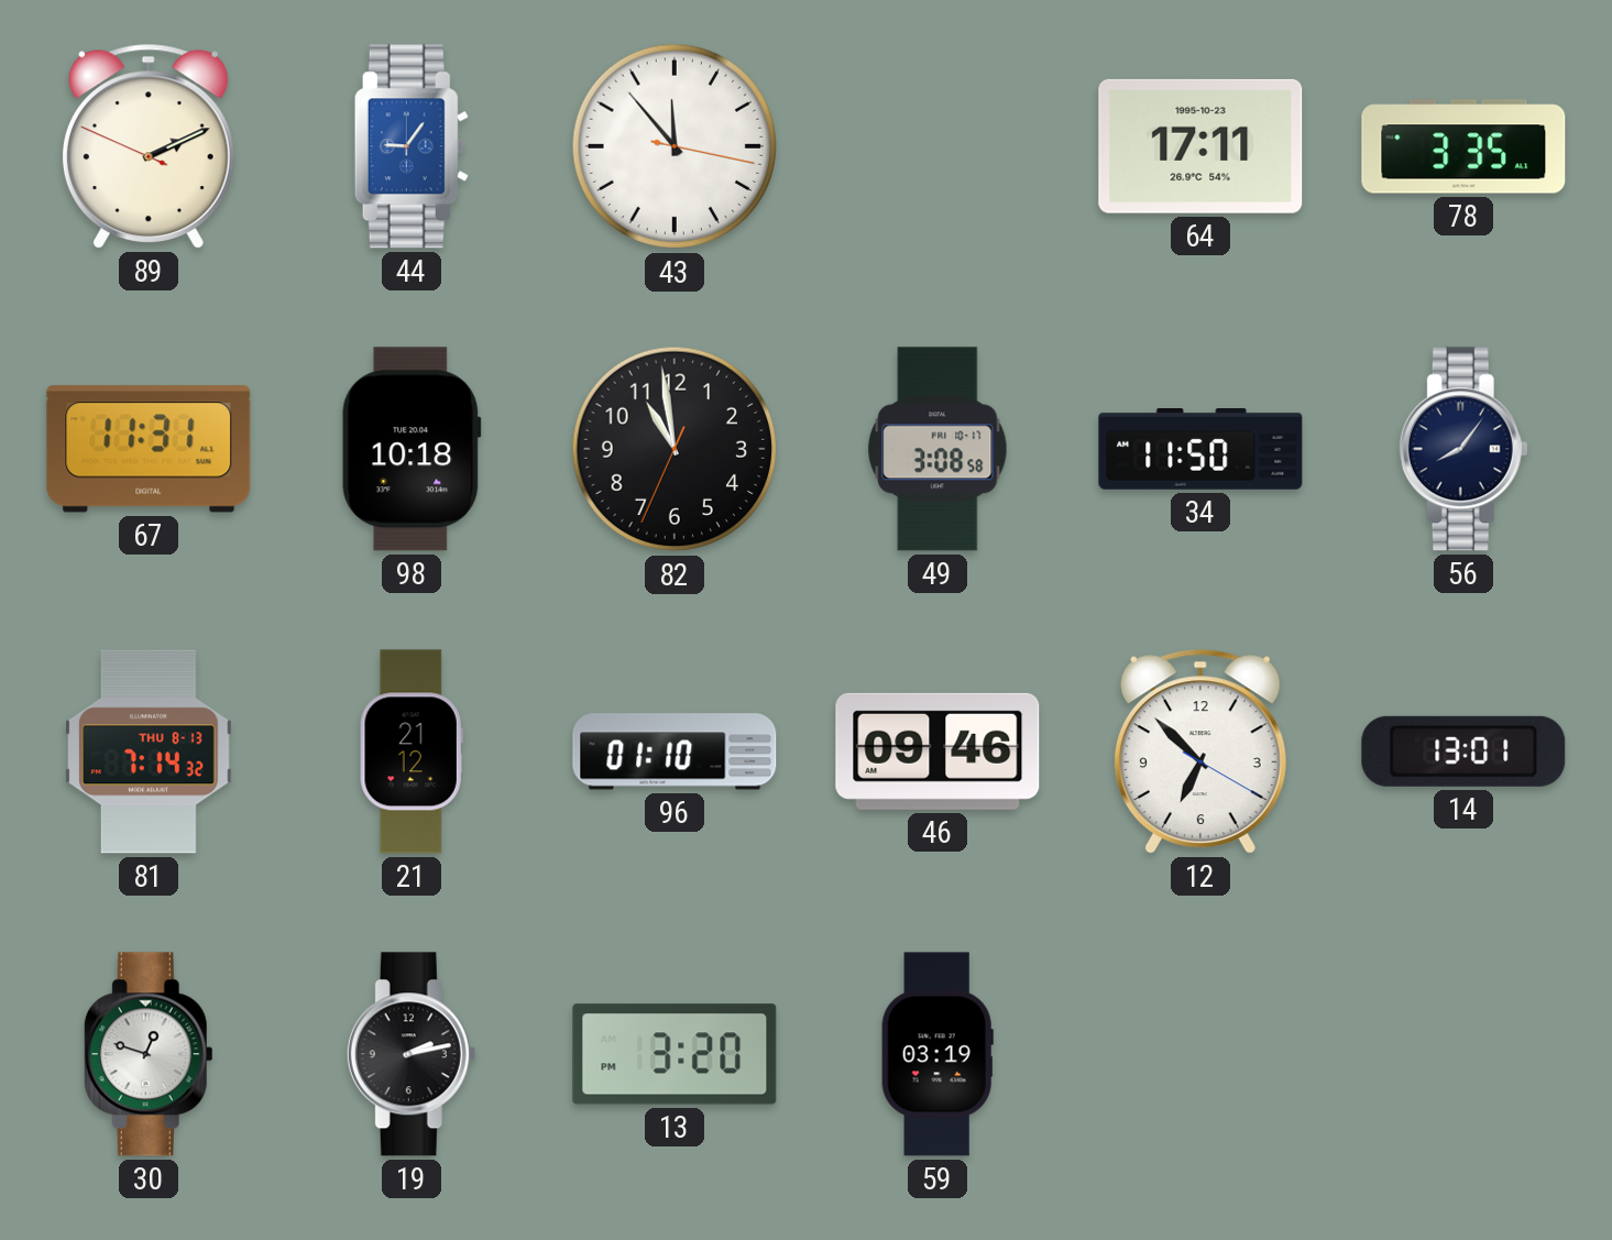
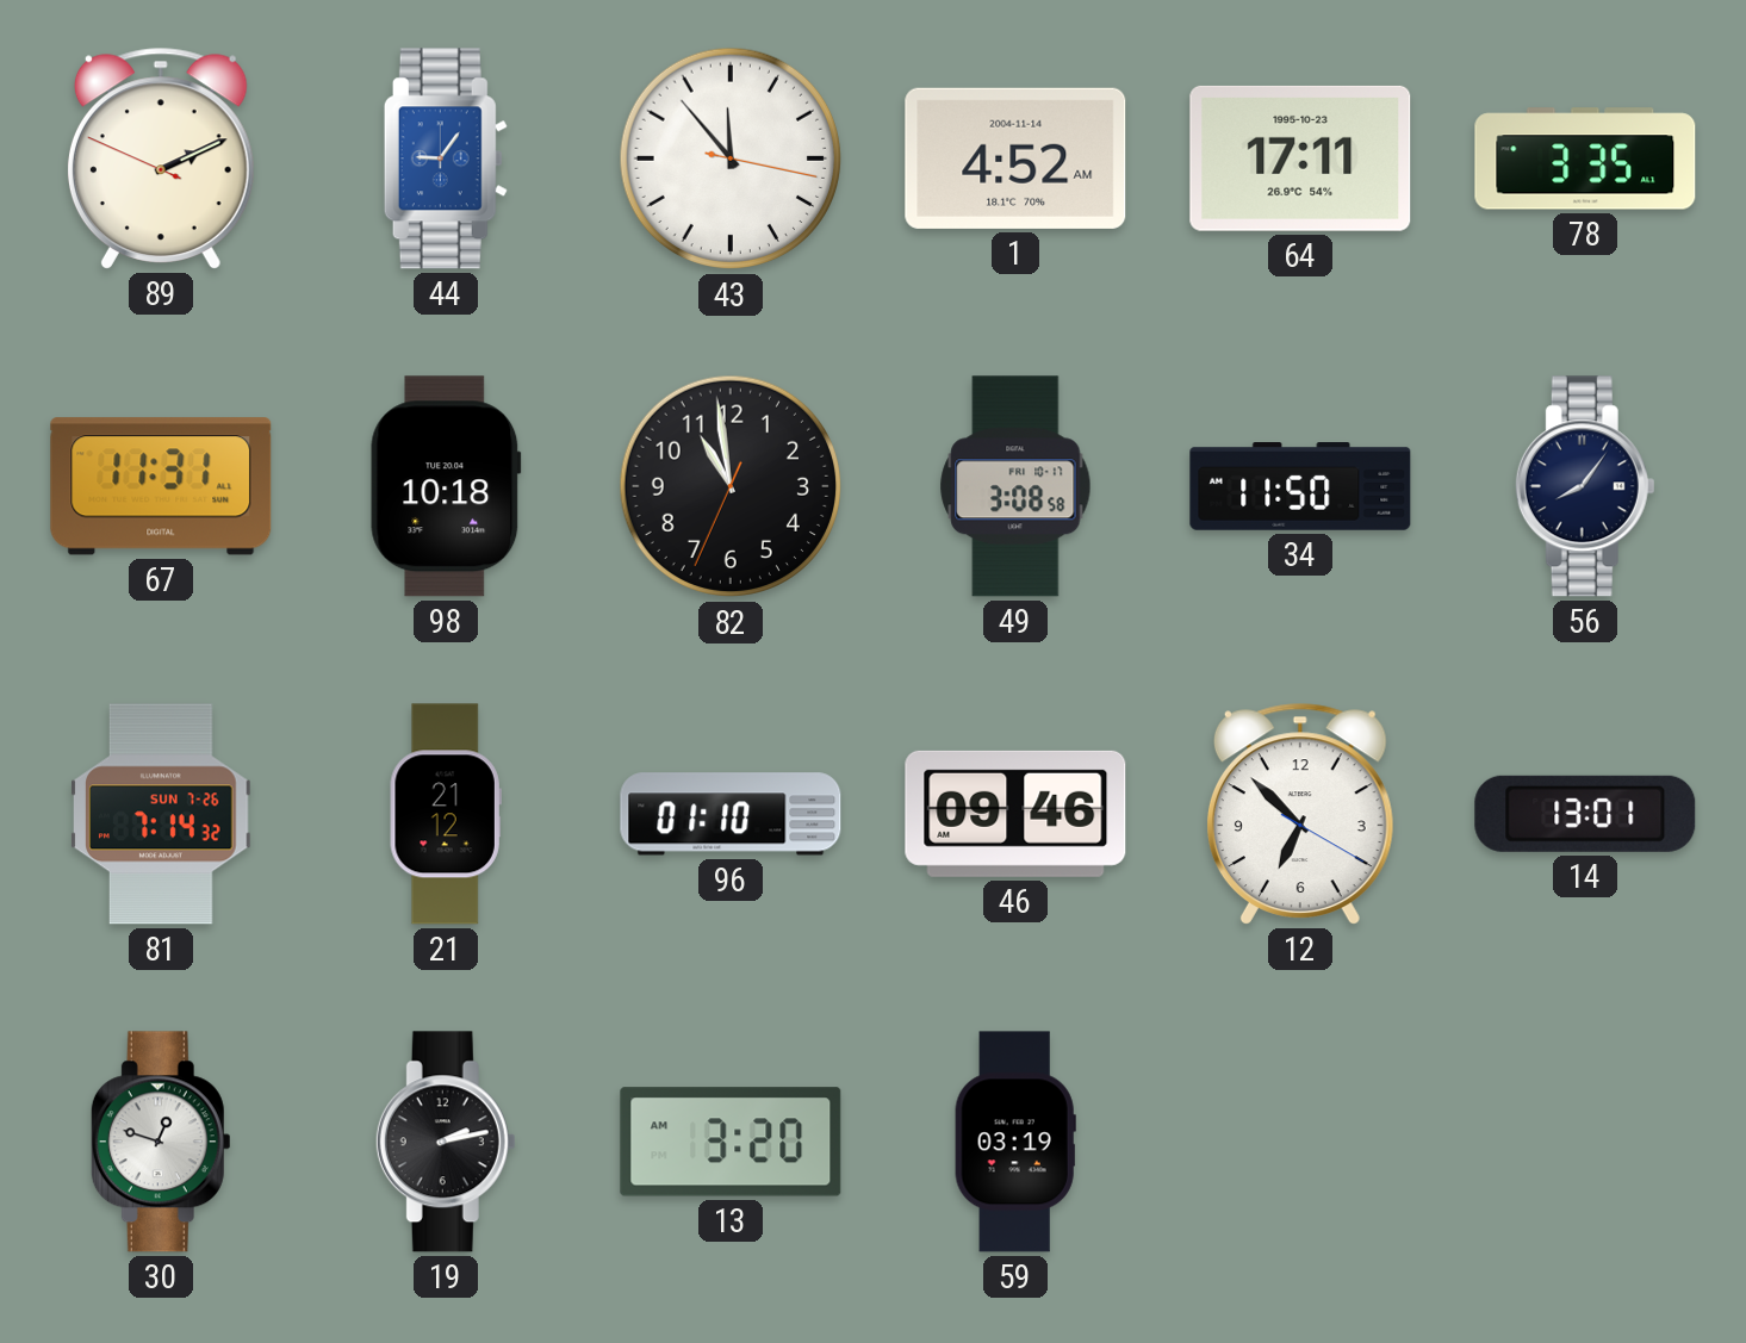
1: none -> 4:52 (1015, 158)
81 date: THU 8-13 -> SUN 7-26 (162, 814)
13: 3:20 PM -> 3:20 AM (731, 1142)
